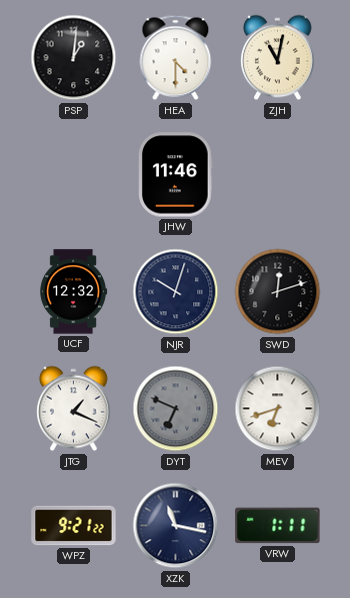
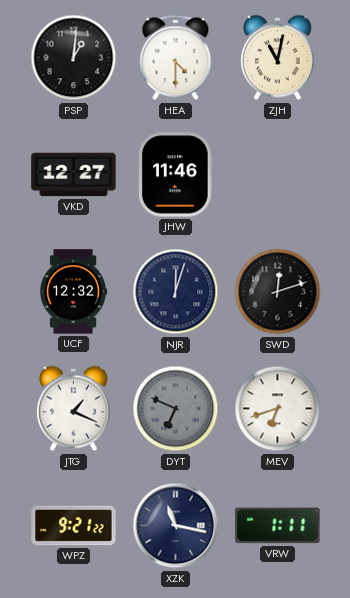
VKD: none -> 12:27 (74, 175)
NJR: 10:03 -> 12:03 (176, 292)
